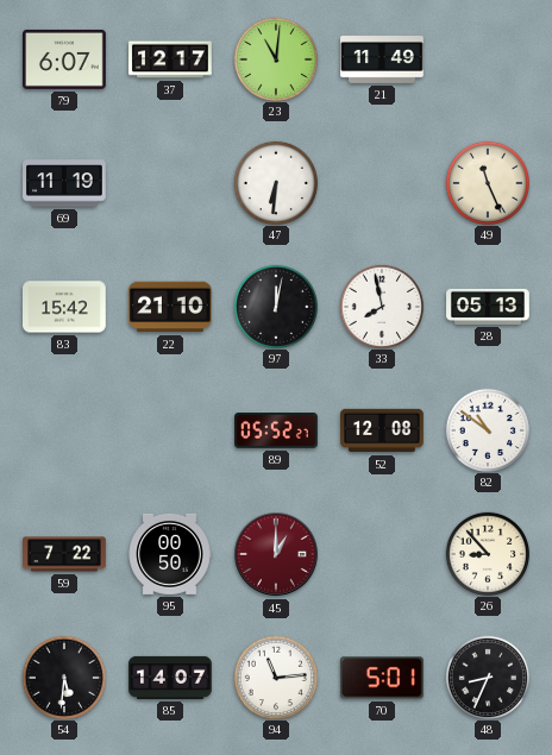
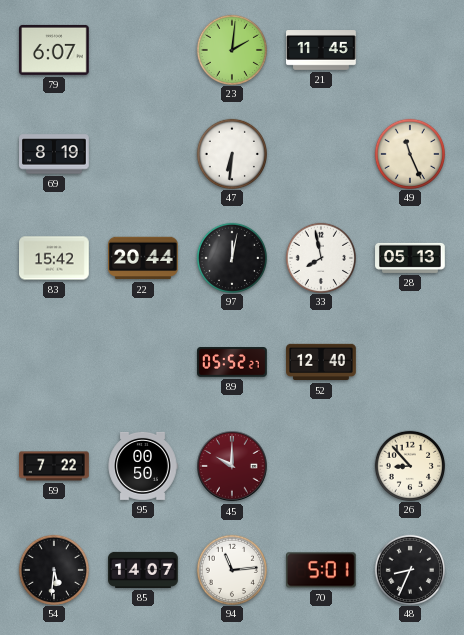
37: 12:17 -> none (170, 59)
23: 11:01 -> 2:01 (231, 49)
21: 11:49 -> 11:45 (321, 51)
69: 11:19 -> 8:19 (54, 154)
22: 21:10 -> 20:44 (144, 258)
52: 12:08 -> 12:40 (321, 362)
82: 10:51 -> none (487, 429)
45: 1:00 -> 10:00 (232, 466)
